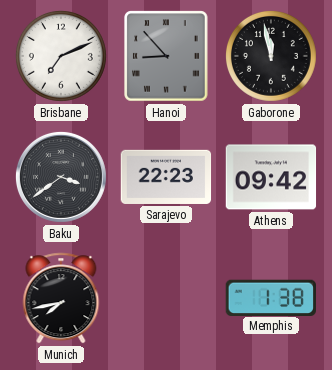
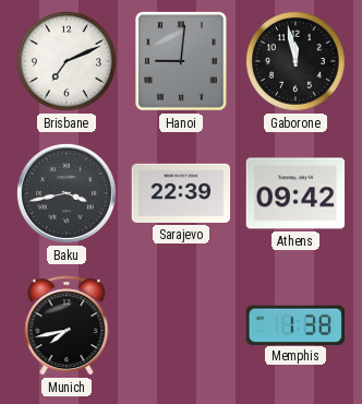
Hanoi: 8:53 -> 9:01 (181, 61)
Baku: 3:39 -> 3:43 (67, 193)
Sarajevo: 22:23 -> 22:39 (181, 193)
